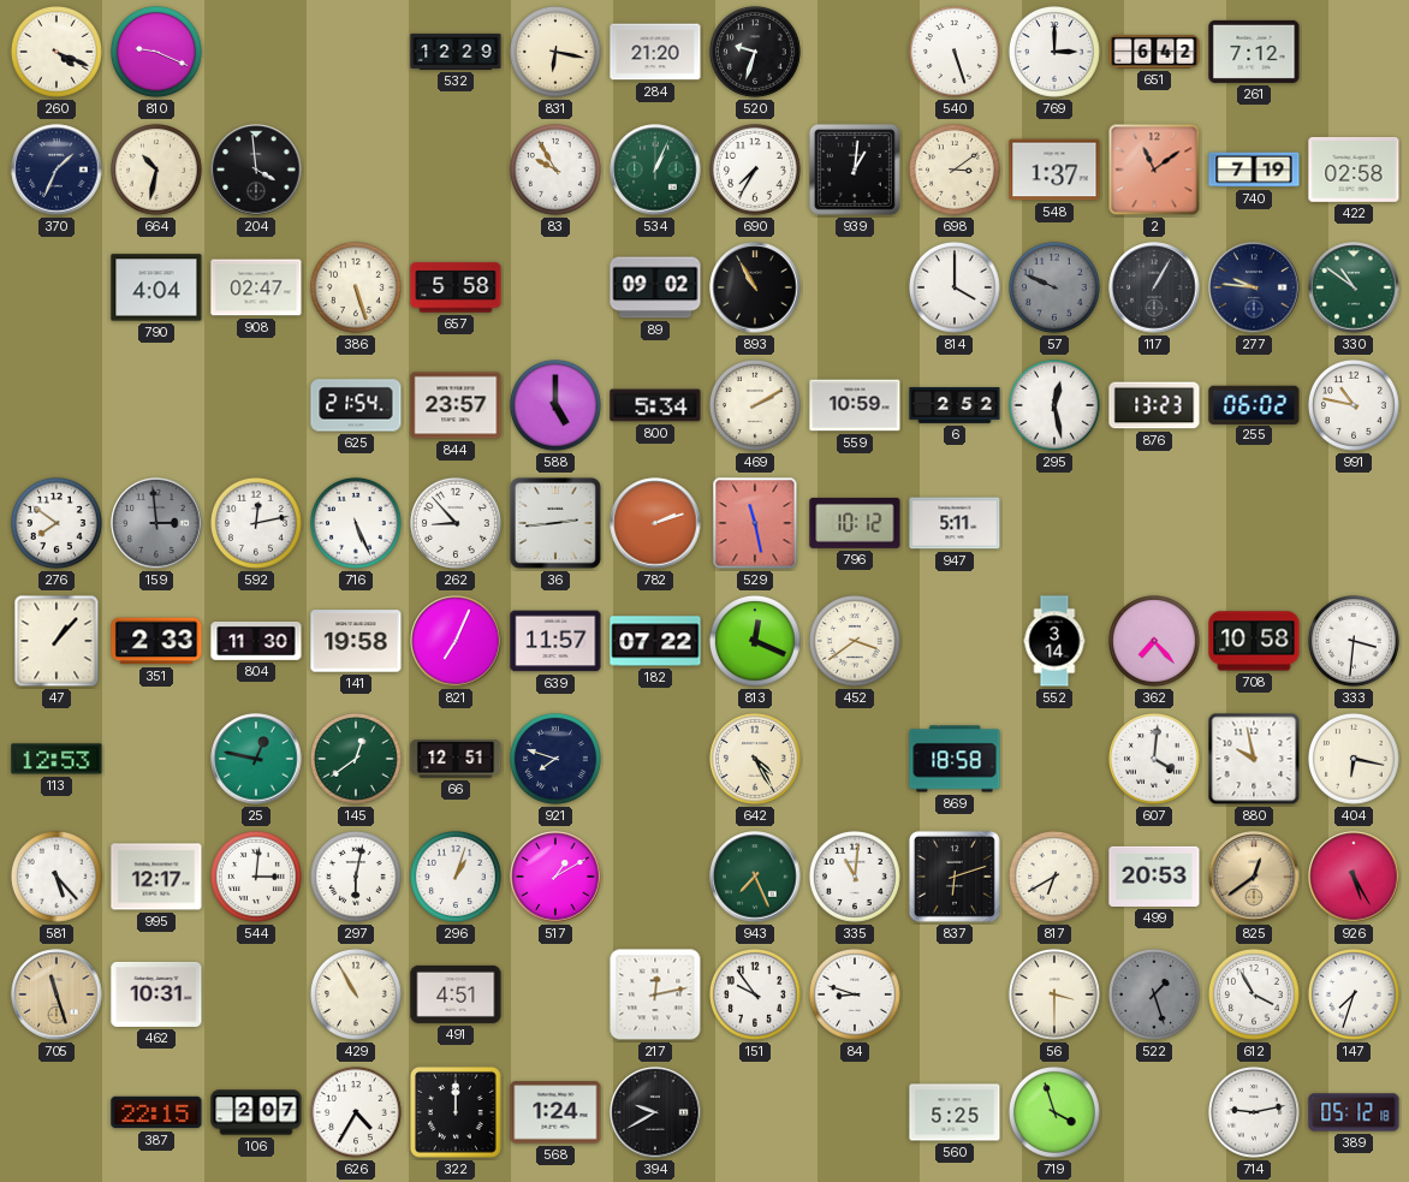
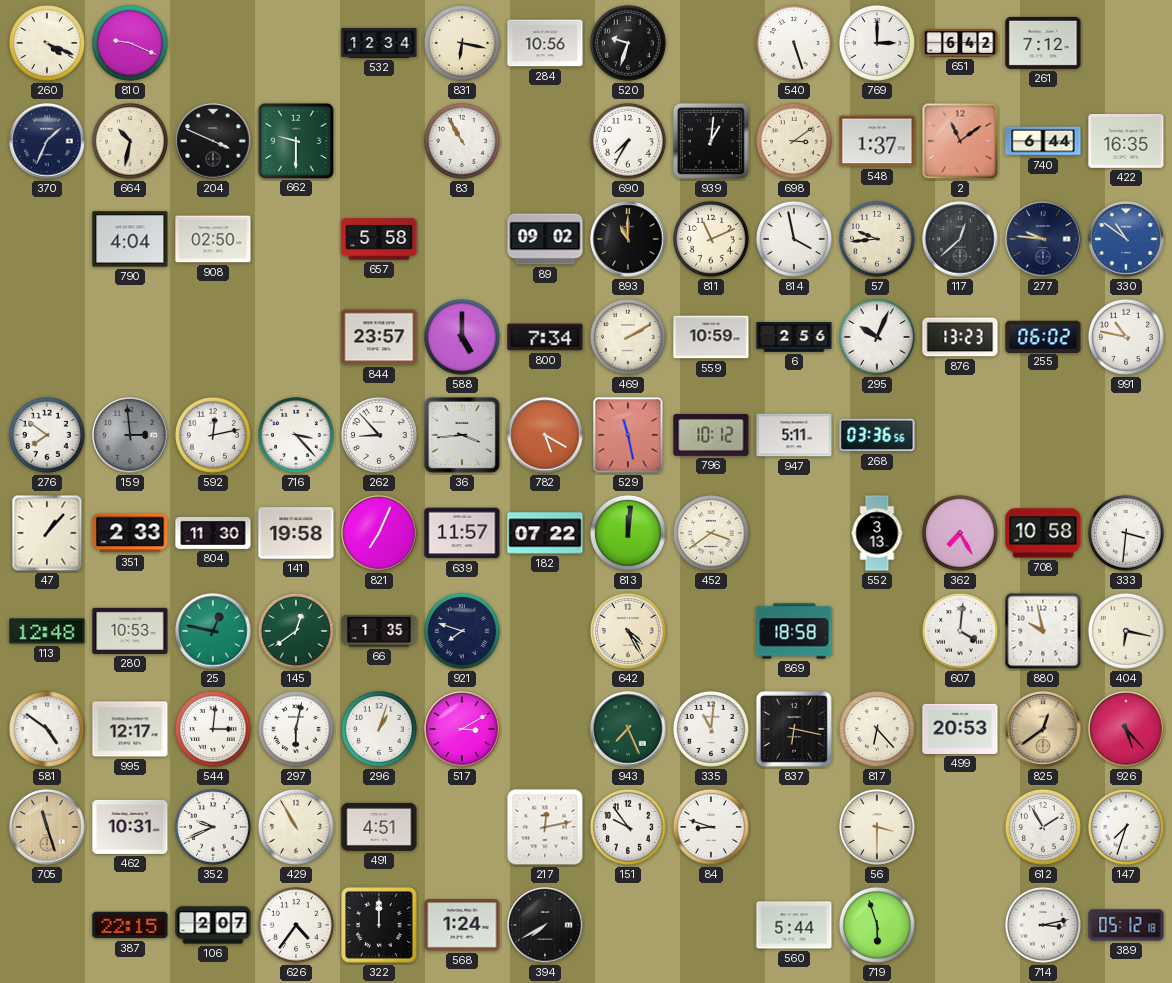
532: 12:29 -> 12:34 (379, 43)
284: 21:20 -> 10:56 (545, 43)
204: 3:59 -> 3:49 (213, 141)
662: none -> 9:30 (295, 140)
83: 9:55 -> 10:55 (462, 141)
534: 1:04 -> none (655, 170)
740: 7:19 -> 6:44 (1043, 141)
422: 02:58 -> 16:35 (1126, 141)
908: 02:47 -> 02:50 (213, 239)
386: 5:27 -> none (356, 287)
893: 10:55 -> 11:00 (628, 239)
811: none -> 11:11 (711, 239)
814: 4:00 -> 3:58 (794, 239)
57: 9:49 -> 9:44 (877, 239)
57 dial: grey -> cream (877, 239)
117: 1:05 -> 12:38 (960, 239)
330 dial: green -> blue (1126, 239)
625: 21:54 -> none (356, 405)
800: 5:34 -> 7:34 (545, 337)
6: 2:52 -> 2:56 (794, 338)
295: 12:28 -> 10:04 (877, 337)
716: 5:26 -> 3:23 (296, 435)
36: 2:44 -> 3:44 (462, 435)
782: 2:12 -> 5:20 (545, 435)
268: none -> 03:36 (877, 435)
813: 12:19 -> 12:01 (628, 533)
552: 3:14 -> 3:13 (877, 533)
362: 7:23 -> 7:25 (960, 533)
113: 12:53 -> 12:48 (47, 631)
280: none -> 10:53 (130, 631)
66: 12:51 -> 1:35 (379, 632)
581: 5:23 -> 4:51 (47, 729)
517: 1:10 -> 3:10 (462, 729)
837: 6:12 -> 6:17 (794, 729)
817: 6:40 -> 6:23 (877, 729)
926: 5:25 -> 5:23 (1126, 729)
352: none -> 9:41 (213, 827)
522: 1:27 -> none (1154, 994)
612: 3:55 -> 1:55 (1043, 827)
626: 4:35 -> 4:36 (296, 925)
394: 9:40 -> 7:40 (545, 925)
560: 5:25 -> 5:44 (794, 925)
719: 3:57 -> 5:57 (877, 925)
714: 9:13 -> 3:13 (1043, 925)
